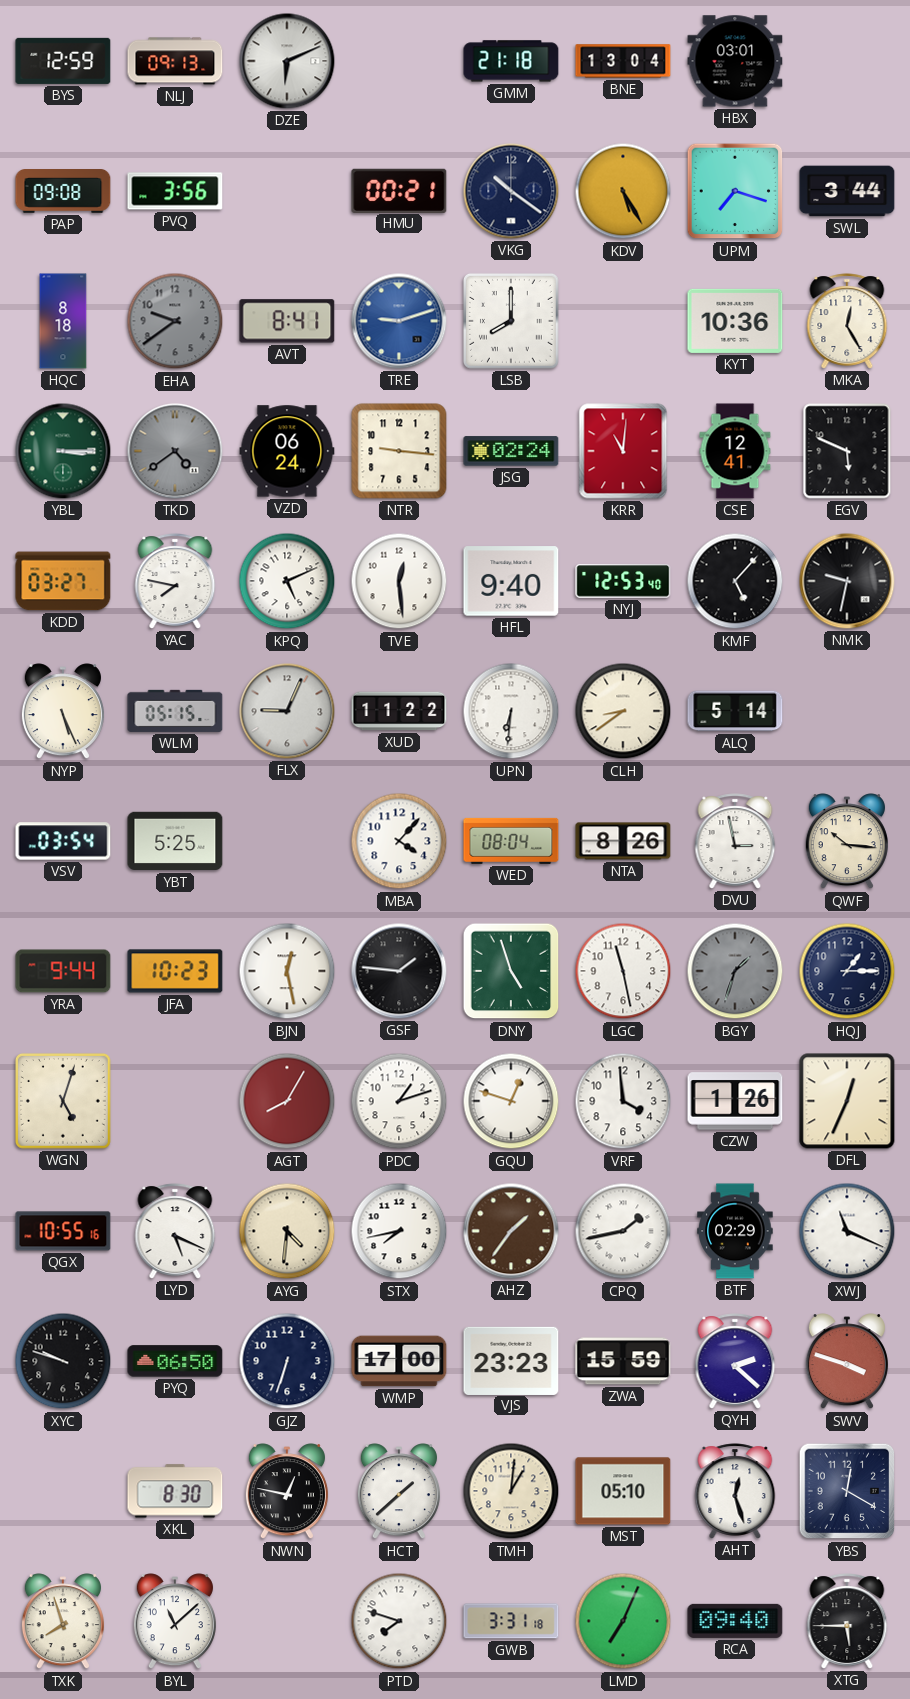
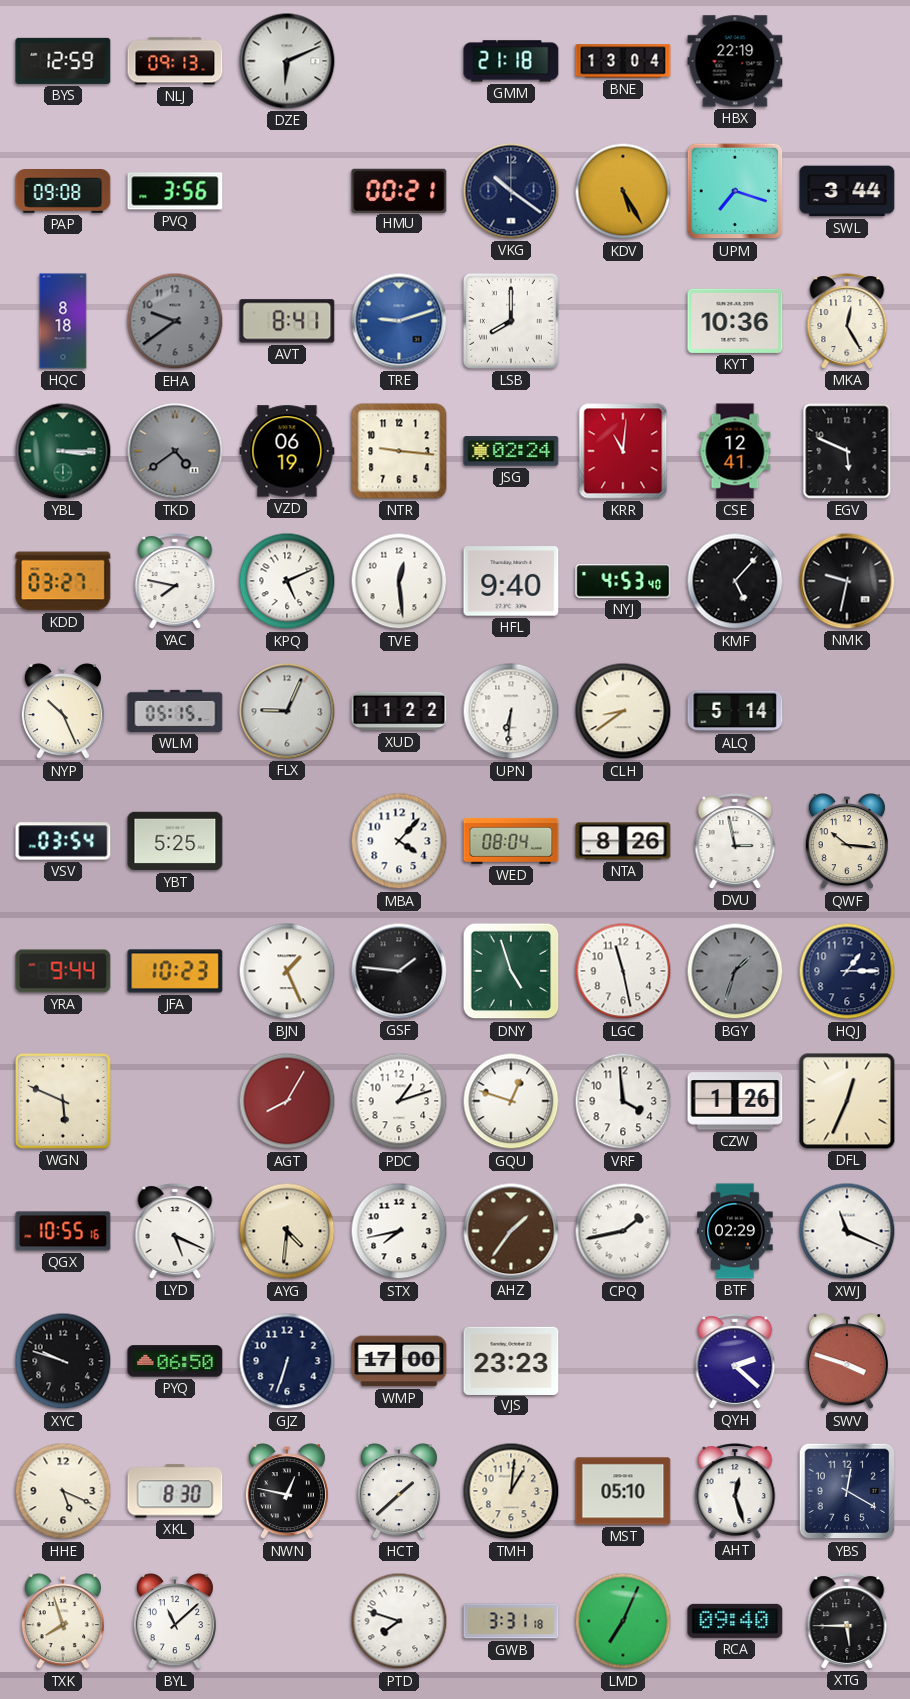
HBX: 03:01 -> 22:19 (735, 61)
VZD: 06:24 -> 06:19 (287, 451)
NYJ: 12:53 -> 4:53 (623, 581)
NYP: 5:26 -> 10:26 (63, 712)
BJN: 12:28 -> 1:26 (287, 971)
WGN: 5:03 -> 5:49 (63, 1101)
ZWA: 15:59 -> none (623, 1361)
HHE: none -> 5:19 (63, 1491)
